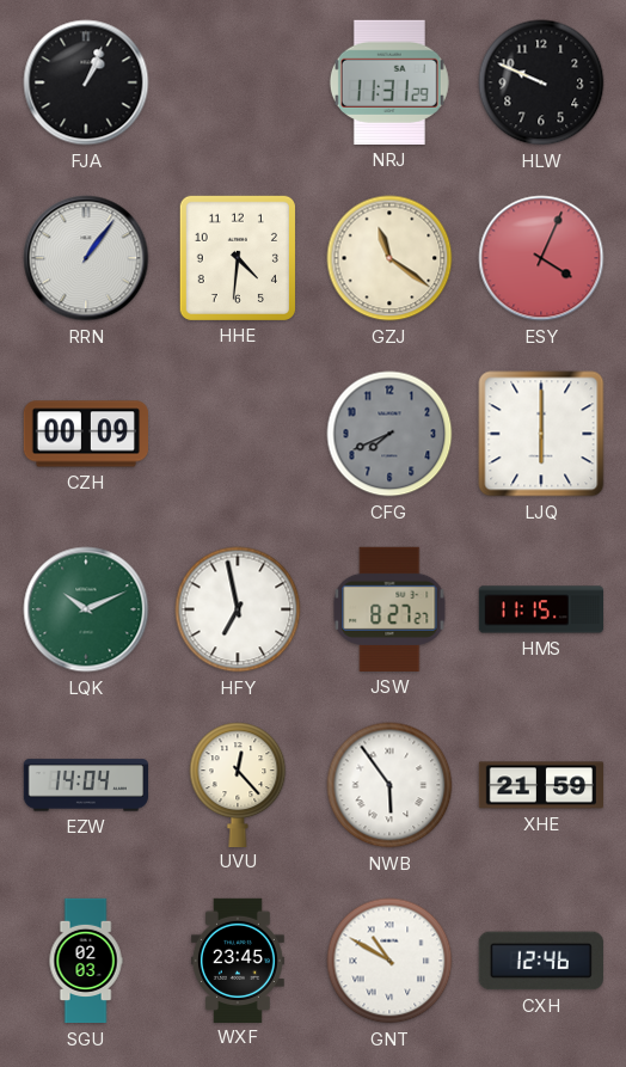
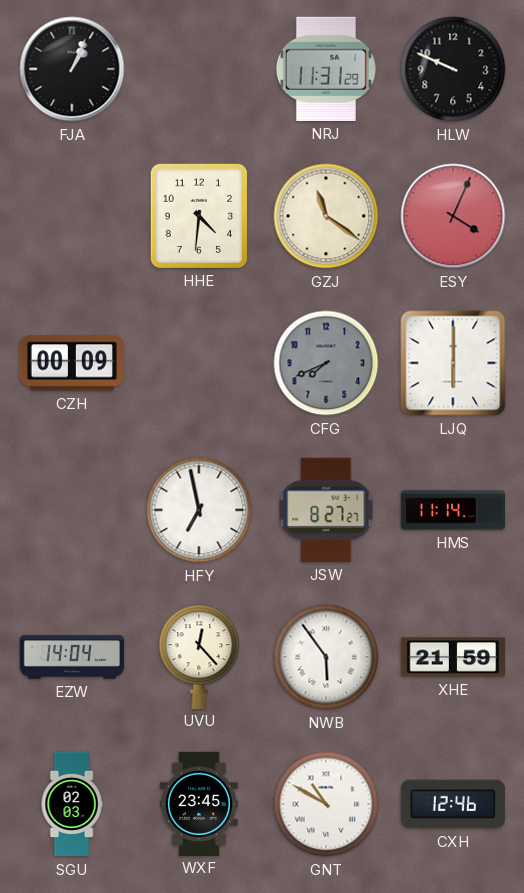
RRN: 1:06 -> none (86, 258)
LQK: 10:11 -> none (86, 609)
HMS: 11:15 -> 11:14 (453, 510)
